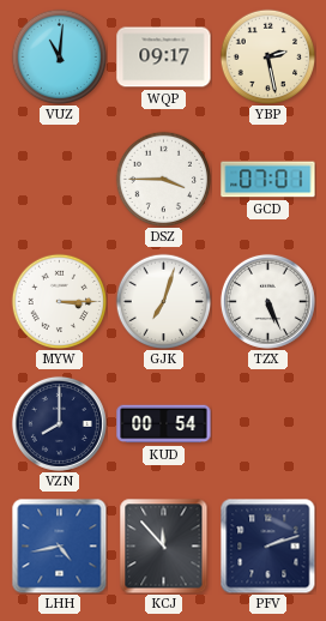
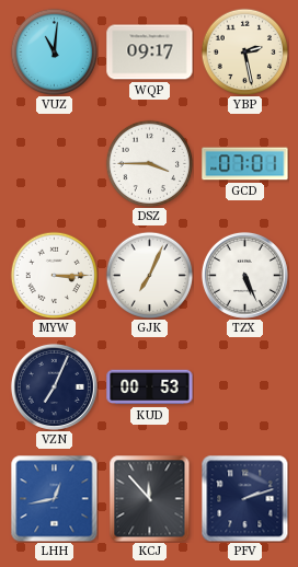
GJK: 7:03 -> 7:04 (149, 275)
VZN: 8:00 -> 7:04 (54, 386)
KUD: 00:54 -> 00:53 (150, 387)
LHH: 4:43 -> 12:43 (54, 498)
